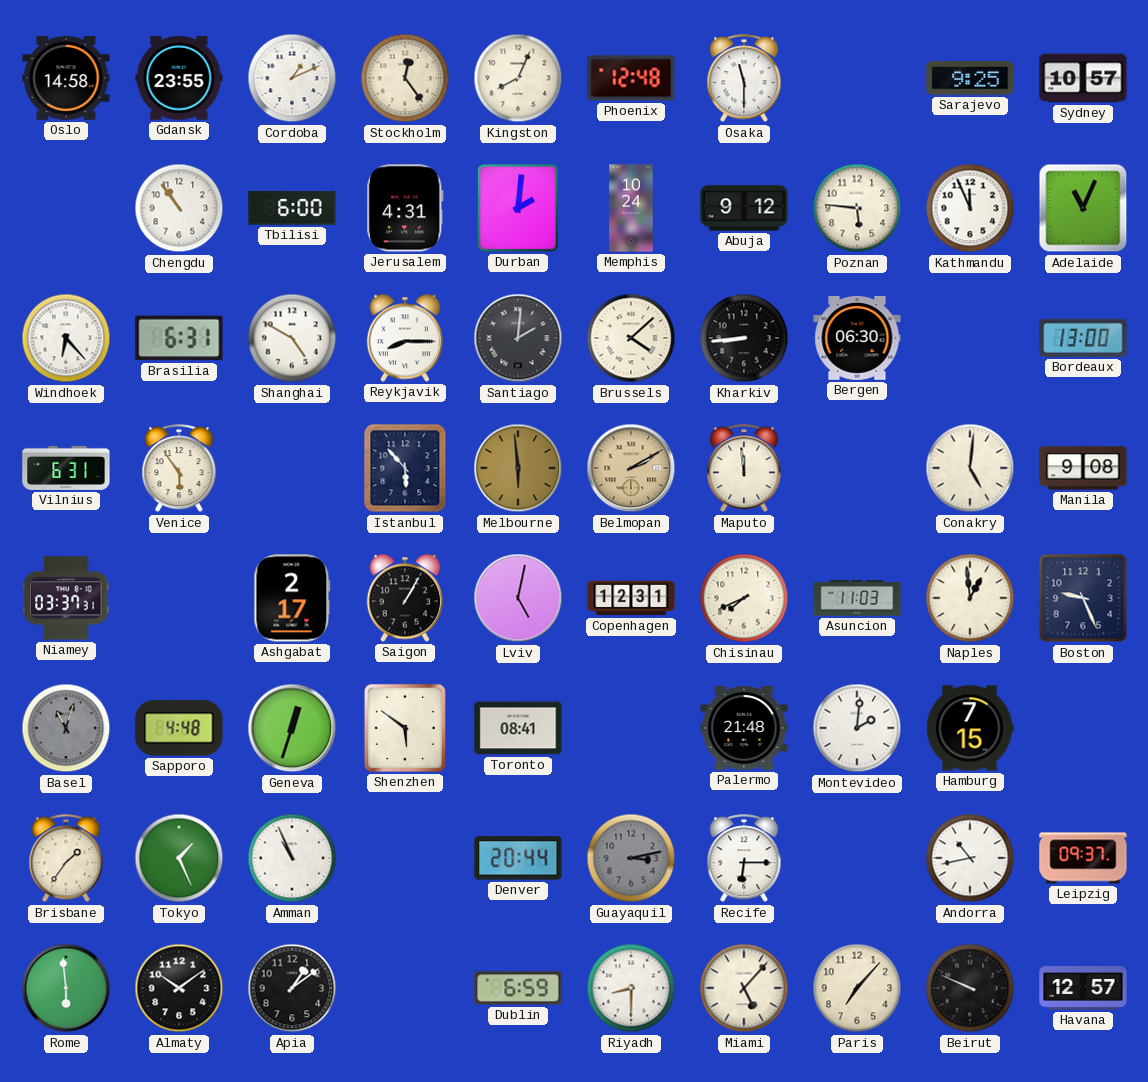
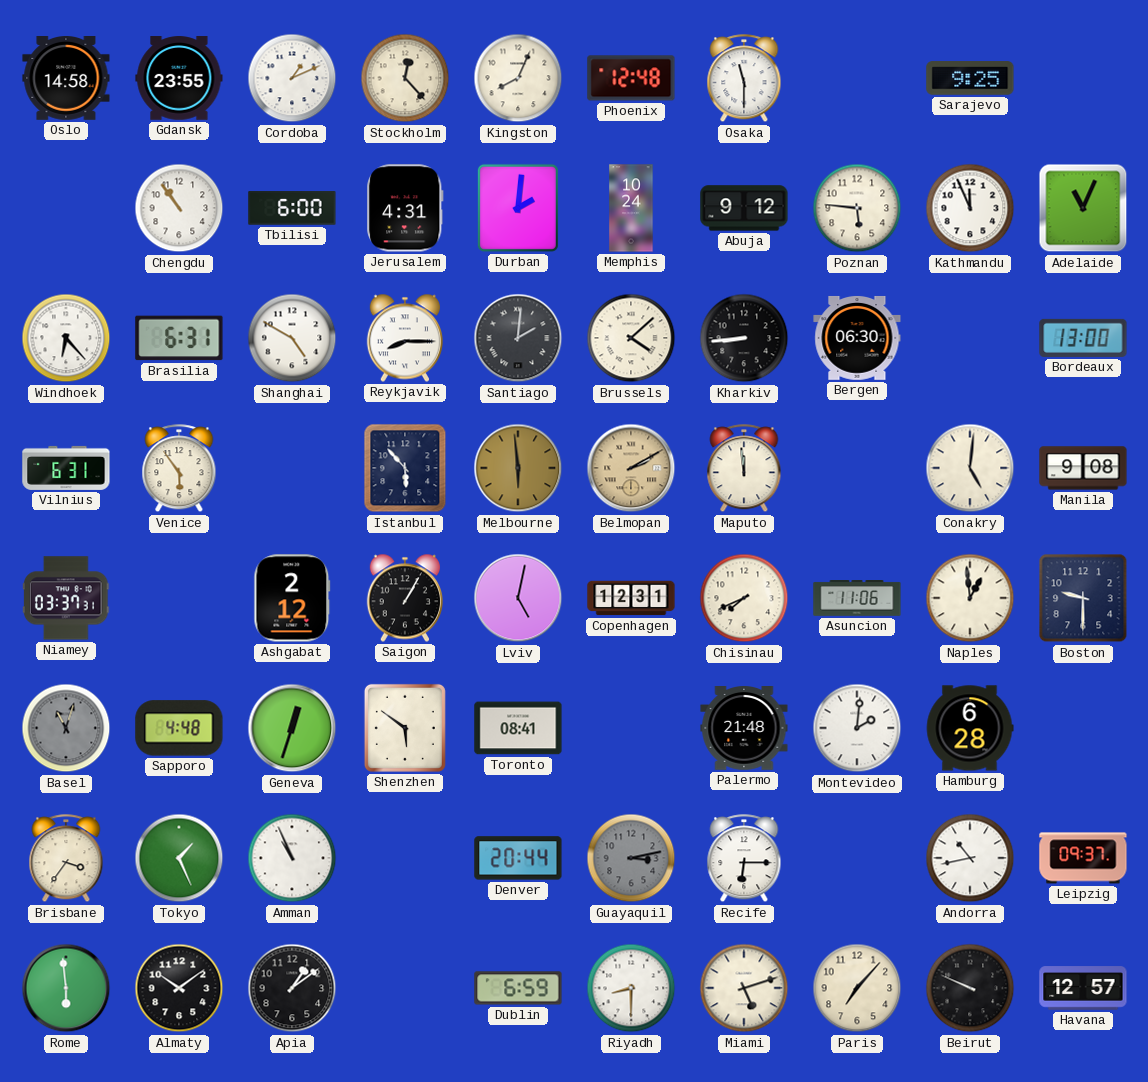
Stockholm: 12:24 -> 12:23 (405, 78)
Sydney: 10:57 -> none (1083, 78)
Ashgabat: 2:17 -> 2:12 (292, 598)
Asuncion: 11:03 -> 11:06 (857, 598)
Boston: 9:26 -> 9:30 (1083, 598)
Hamburg: 7:15 -> 6:28 (970, 728)
Brisbane: 1:36 -> 3:36 (66, 859)
Miami: 5:07 -> 5:12 (744, 988)
